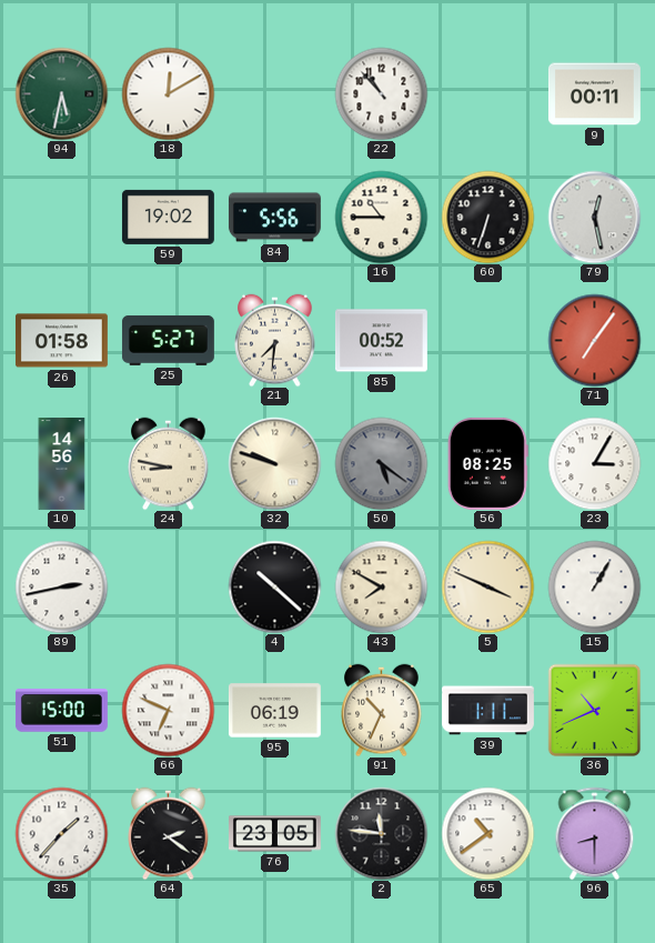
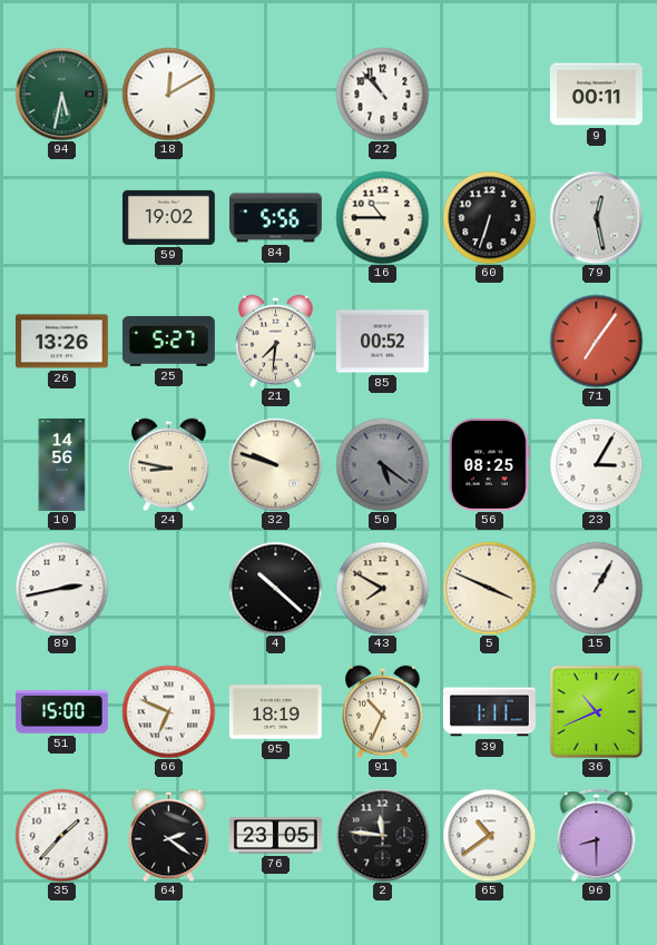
26: 01:58 -> 13:26 (61, 342)
95: 06:19 -> 18:19 (275, 712)
